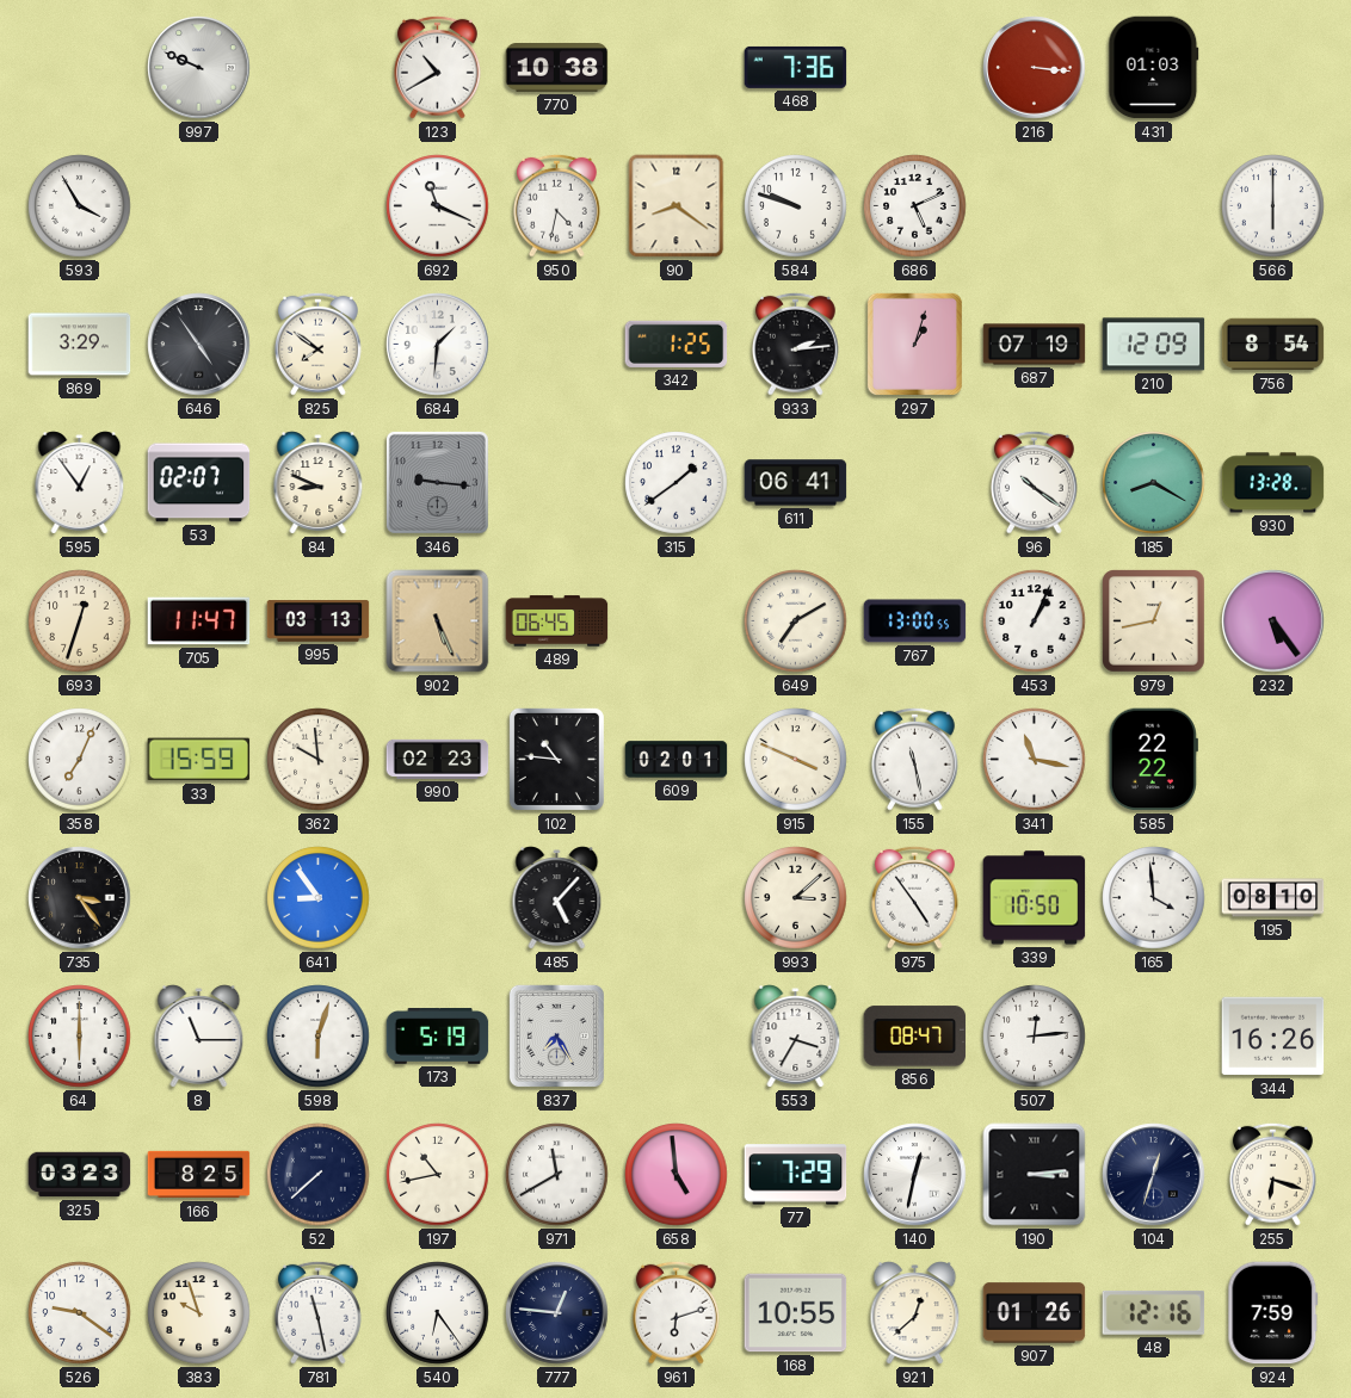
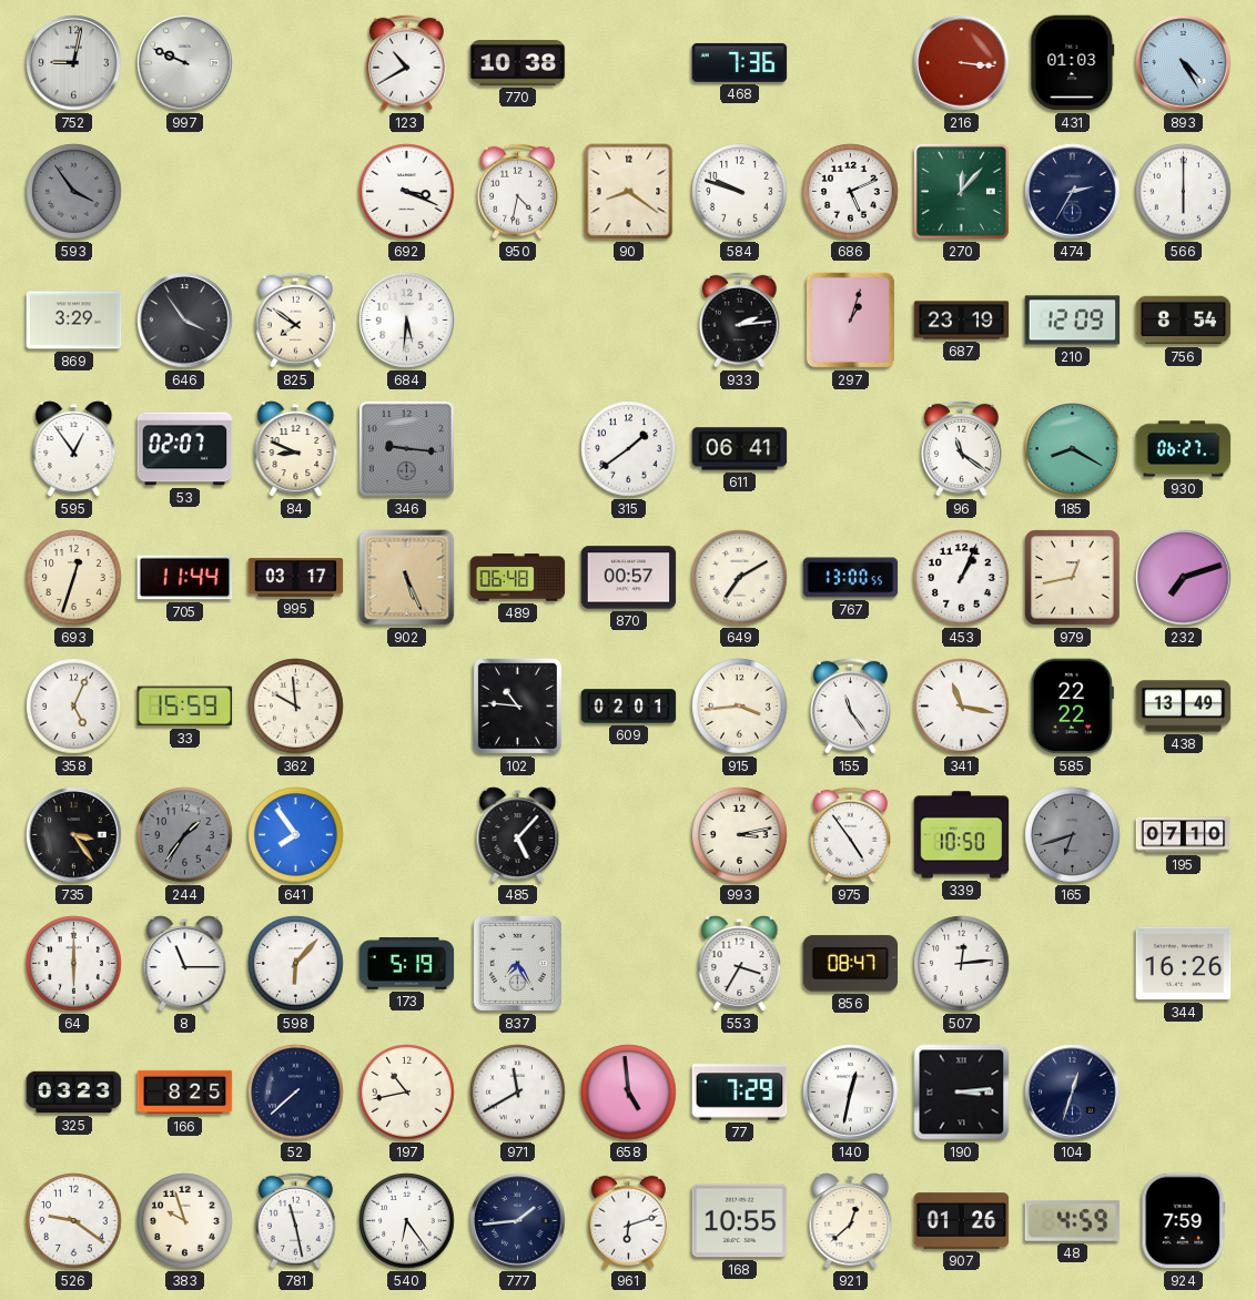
752: none -> 9:02 (74, 63)
893: none -> 4:25 (1184, 63)
593: 3:55 -> 3:54 (74, 192)
593 dial: white -> grey (74, 192)
692: 11:19 -> 3:19 (407, 192)
270: none -> 12:07 (961, 191)
474: none -> 2:35 (1073, 192)
646: 4:54 -> 3:54 (185, 321)
684: 1:31 -> 5:31 (407, 321)
342: 1:25 -> none (677, 344)
687: 07:19 -> 23:19 (962, 321)
96: 10:21 -> 11:21 (961, 448)
930: 13:28 -> 06:27 (1184, 449)
705: 11:47 -> 11:44 (185, 578)
995: 03:13 -> 03:17 (296, 578)
489: 06:45 -> 06:48 (518, 578)
870: none -> 00:57 (629, 578)
232: 5:24 -> 7:12 (1184, 578)
358: 7:04 -> 5:04 (74, 707)
990: 02:23 -> none (438, 759)
915: 3:49 -> 3:44 (740, 707)
155: 11:28 -> 11:24 (850, 705)
438: none -> 13:49 (1184, 707)
244: none -> 1:36 (185, 835)
641: 8:54 -> 7:54 (296, 835)
993: 3:08 -> 3:13 (740, 835)
165: 3:59 -> 6:42 (1073, 835)
165 dial: white -> grey (1073, 835)
195: 08:10 -> 07:10 (1184, 835)
598: 6:03 -> 6:07 (296, 964)
255: 6:18 -> none (1272, 1174)
777: 12:46 -> 1:44 (518, 1221)
48: 12:16 -> 4:59 (1073, 1220)
